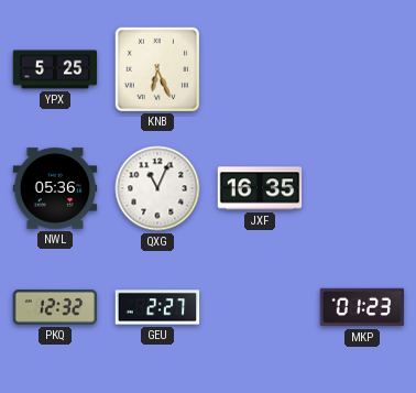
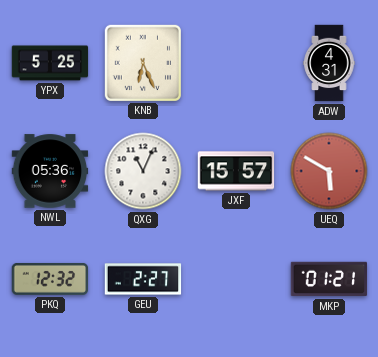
ADW: none -> 4:31 (329, 63)
JXF: 16:35 -> 15:57 (236, 171)
UEQ: none -> 5:50 (329, 171)
MKP: 01:23 -> 01:21 (329, 279)
